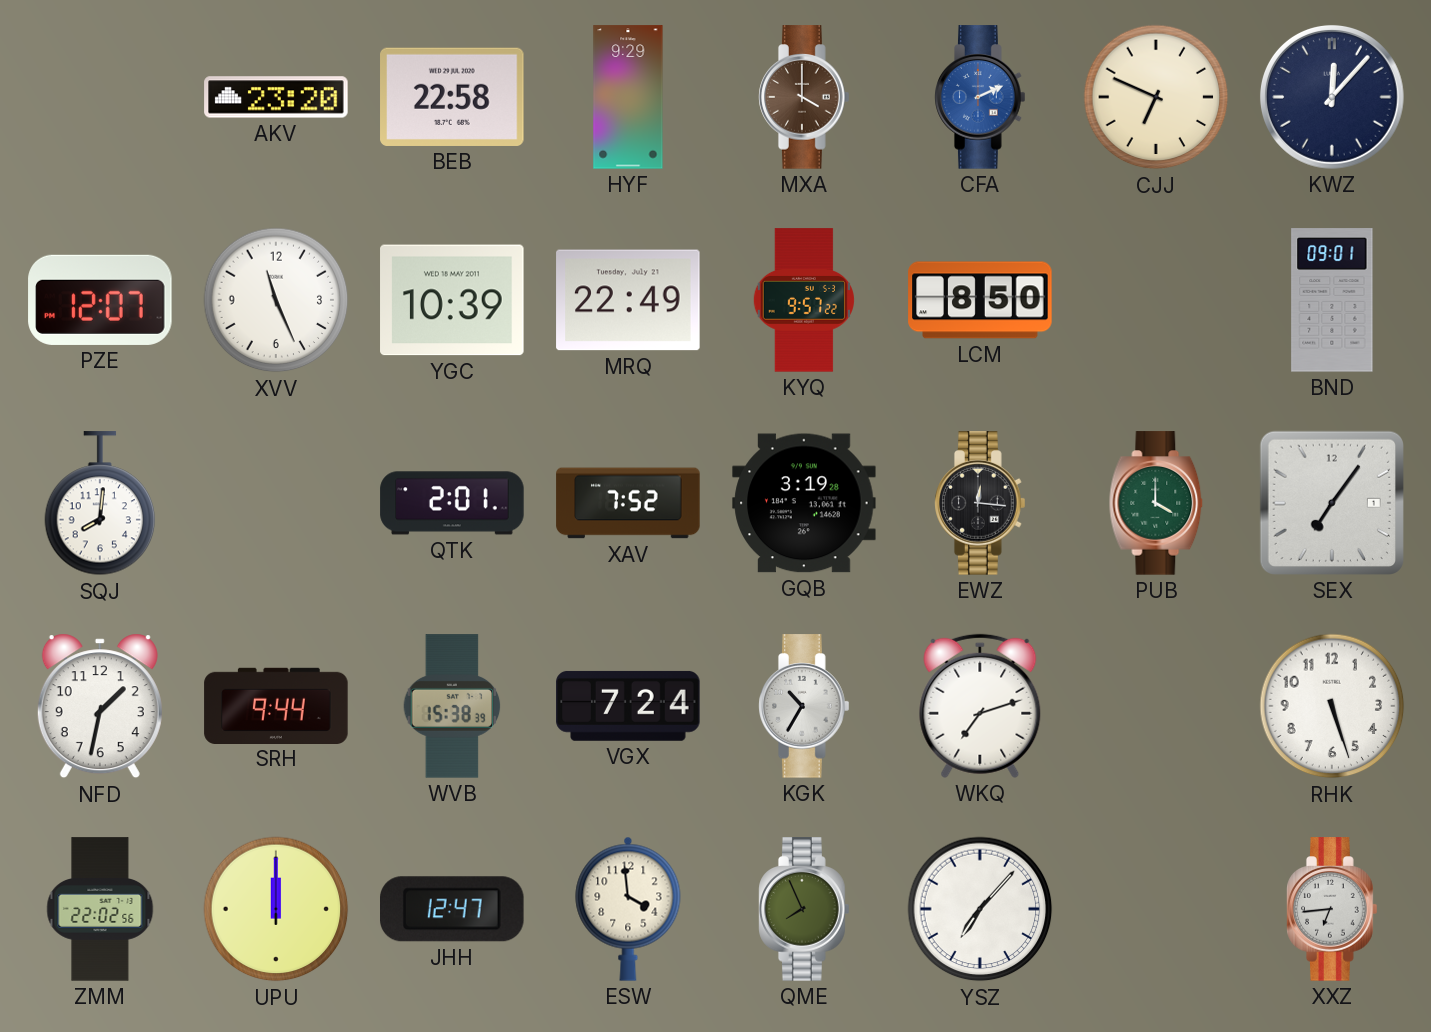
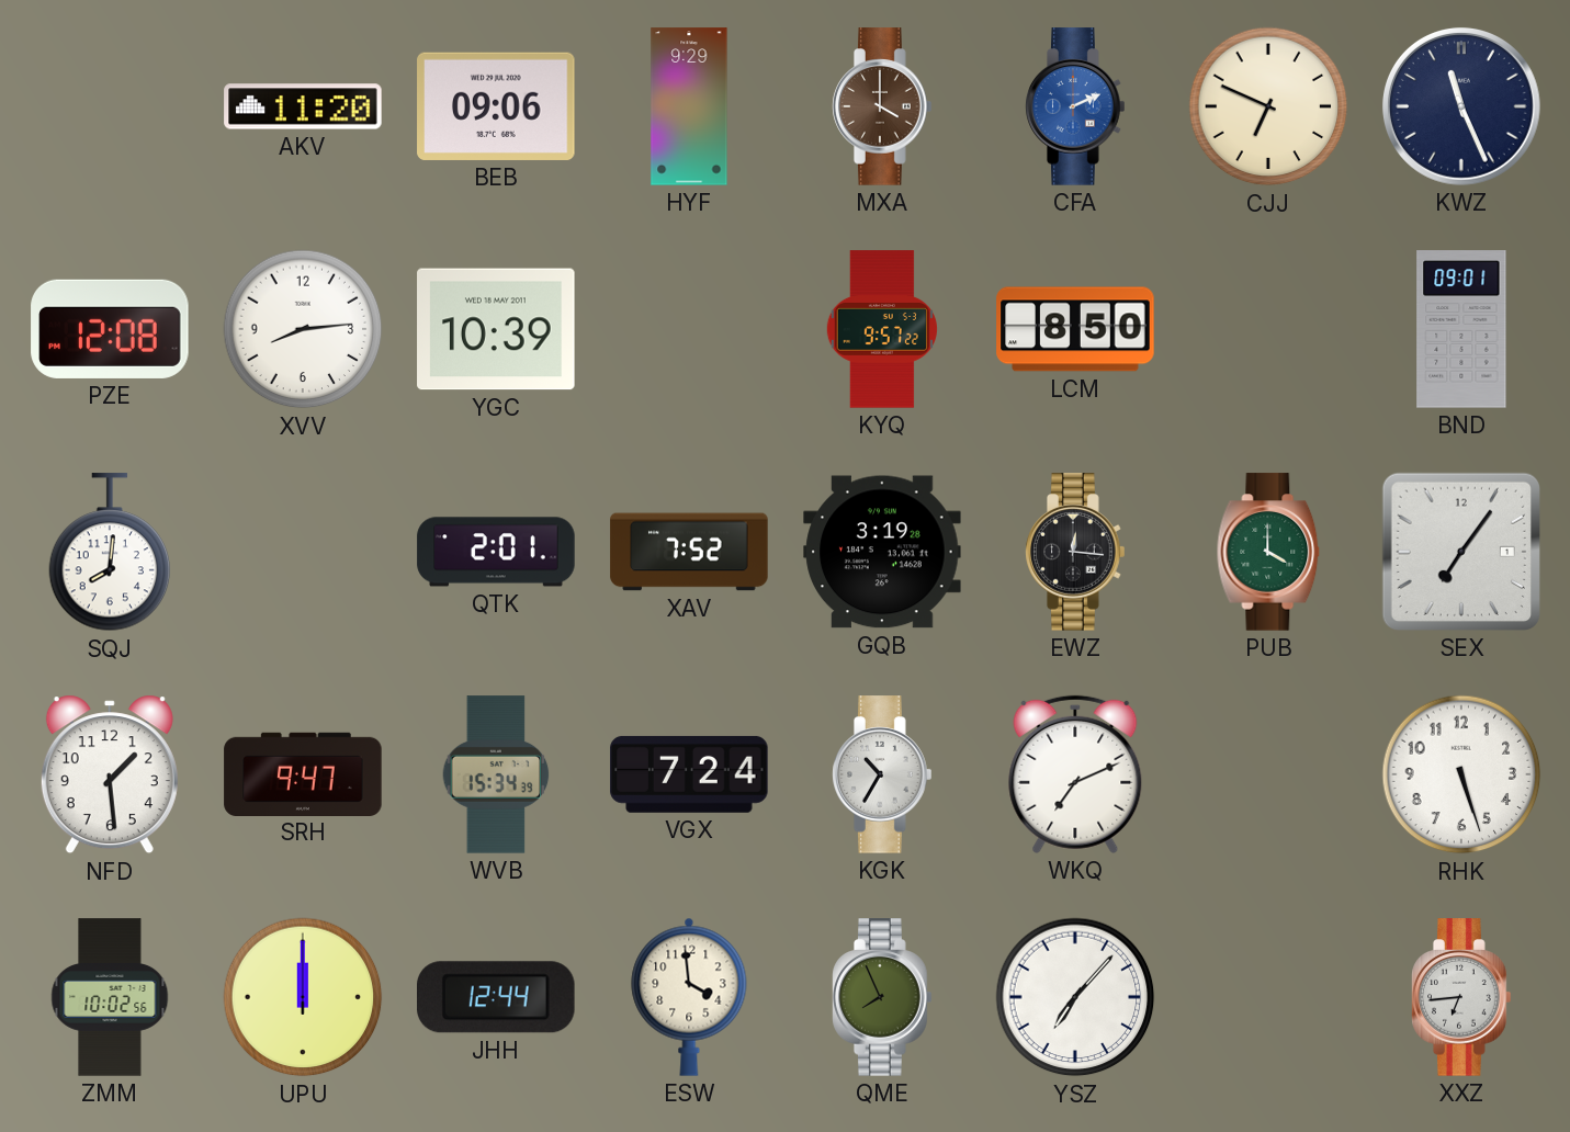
AKV: 23:20 -> 11:20 (303, 106)
BEB: 22:58 -> 09:06 (496, 106)
KWZ: 12:07 -> 11:26 (1461, 106)
PZE: 12:07 -> 12:08 (110, 329)
XVV: 11:26 -> 8:14 (303, 329)
MRQ: 22:49 -> none (628, 300)
NFD: 1:32 -> 1:29 (110, 774)
SRH: 9:44 -> 9:47 (303, 773)
WVB: 15:38 -> 15:34 (496, 774)
WKQ: 7:12 -> 7:11 (1075, 774)
ZMM: 22:02 -> 10:02 (110, 997)
JHH: 12:47 -> 12:44 (497, 997)
